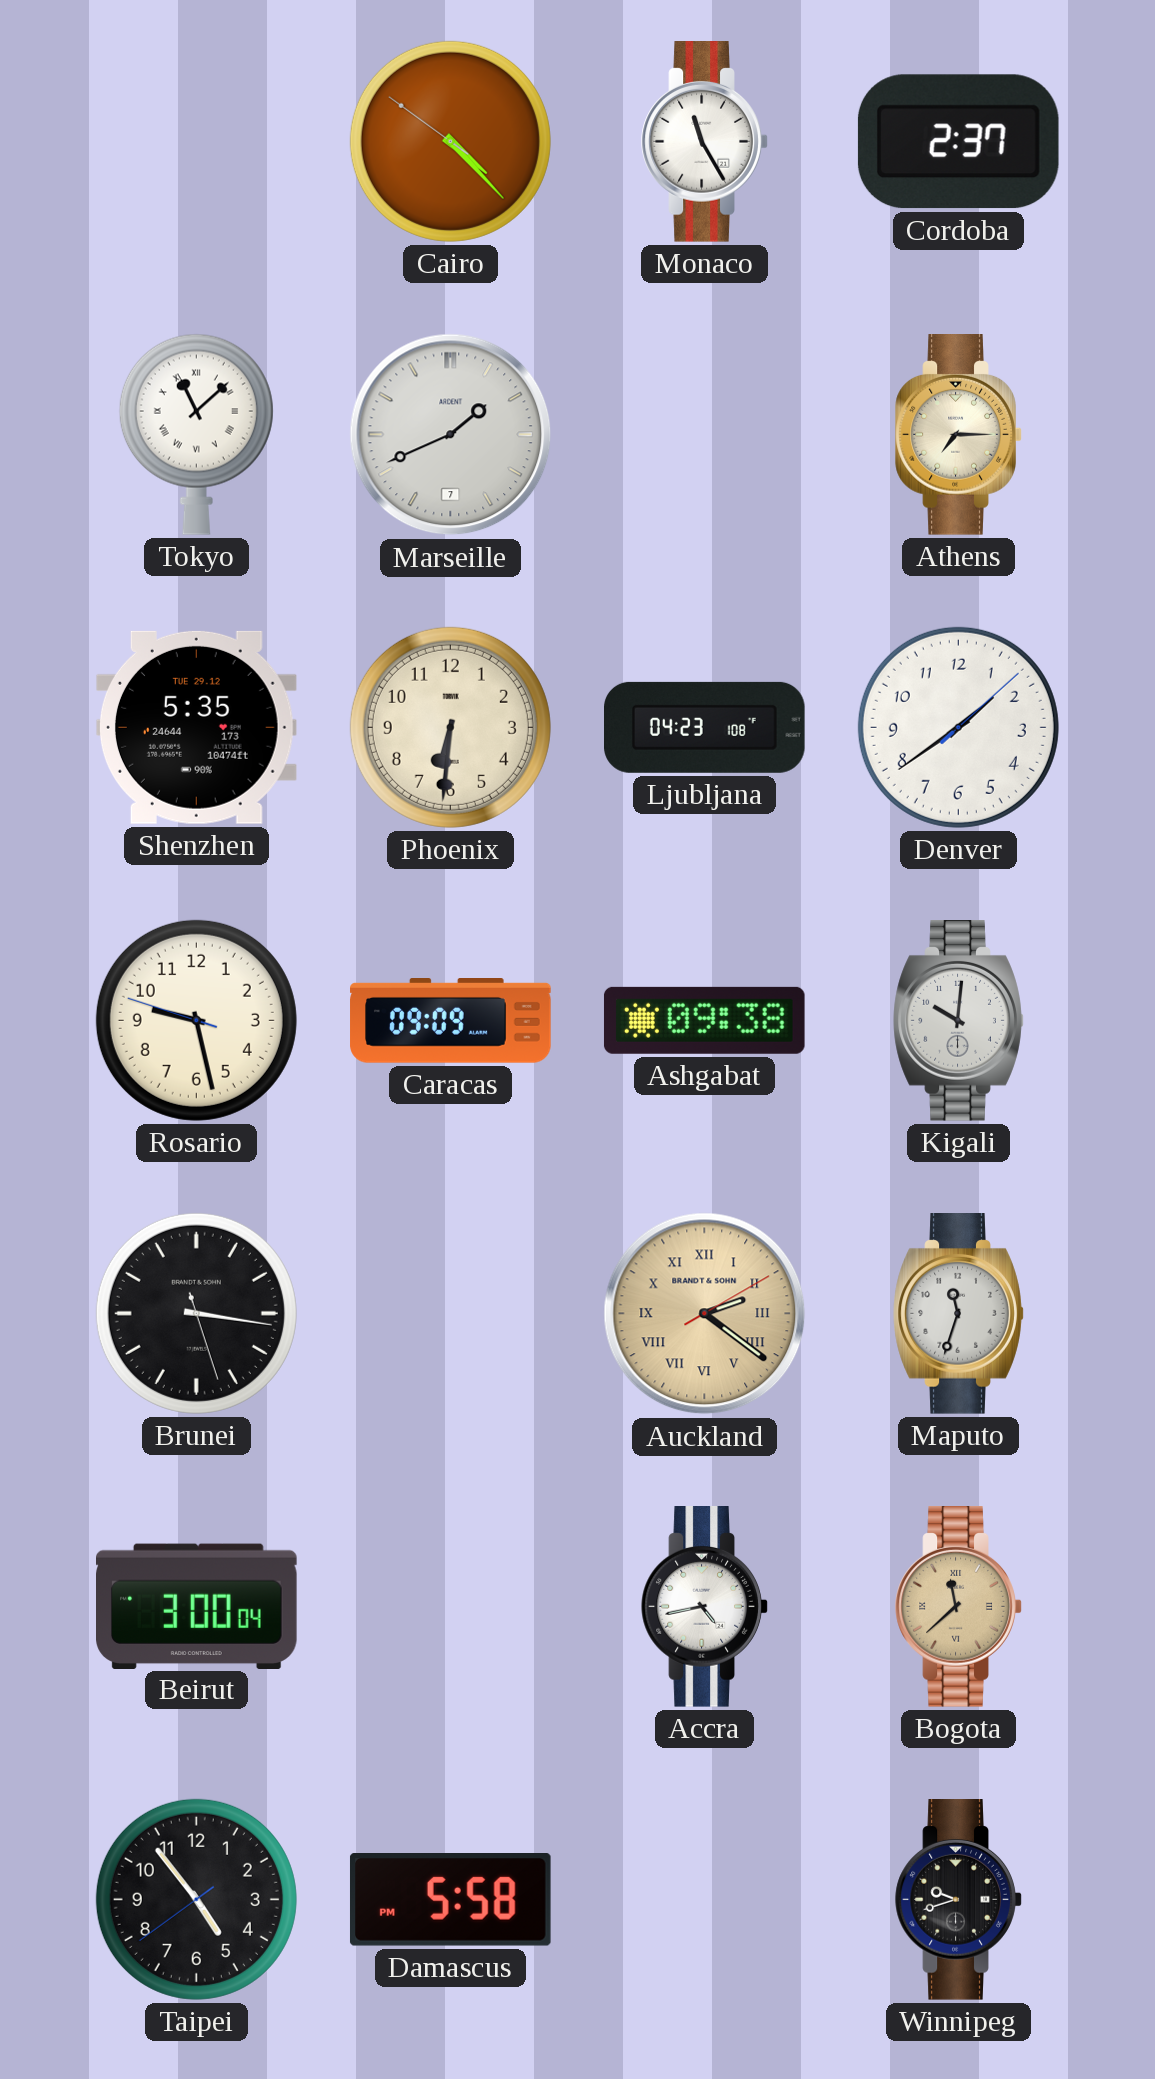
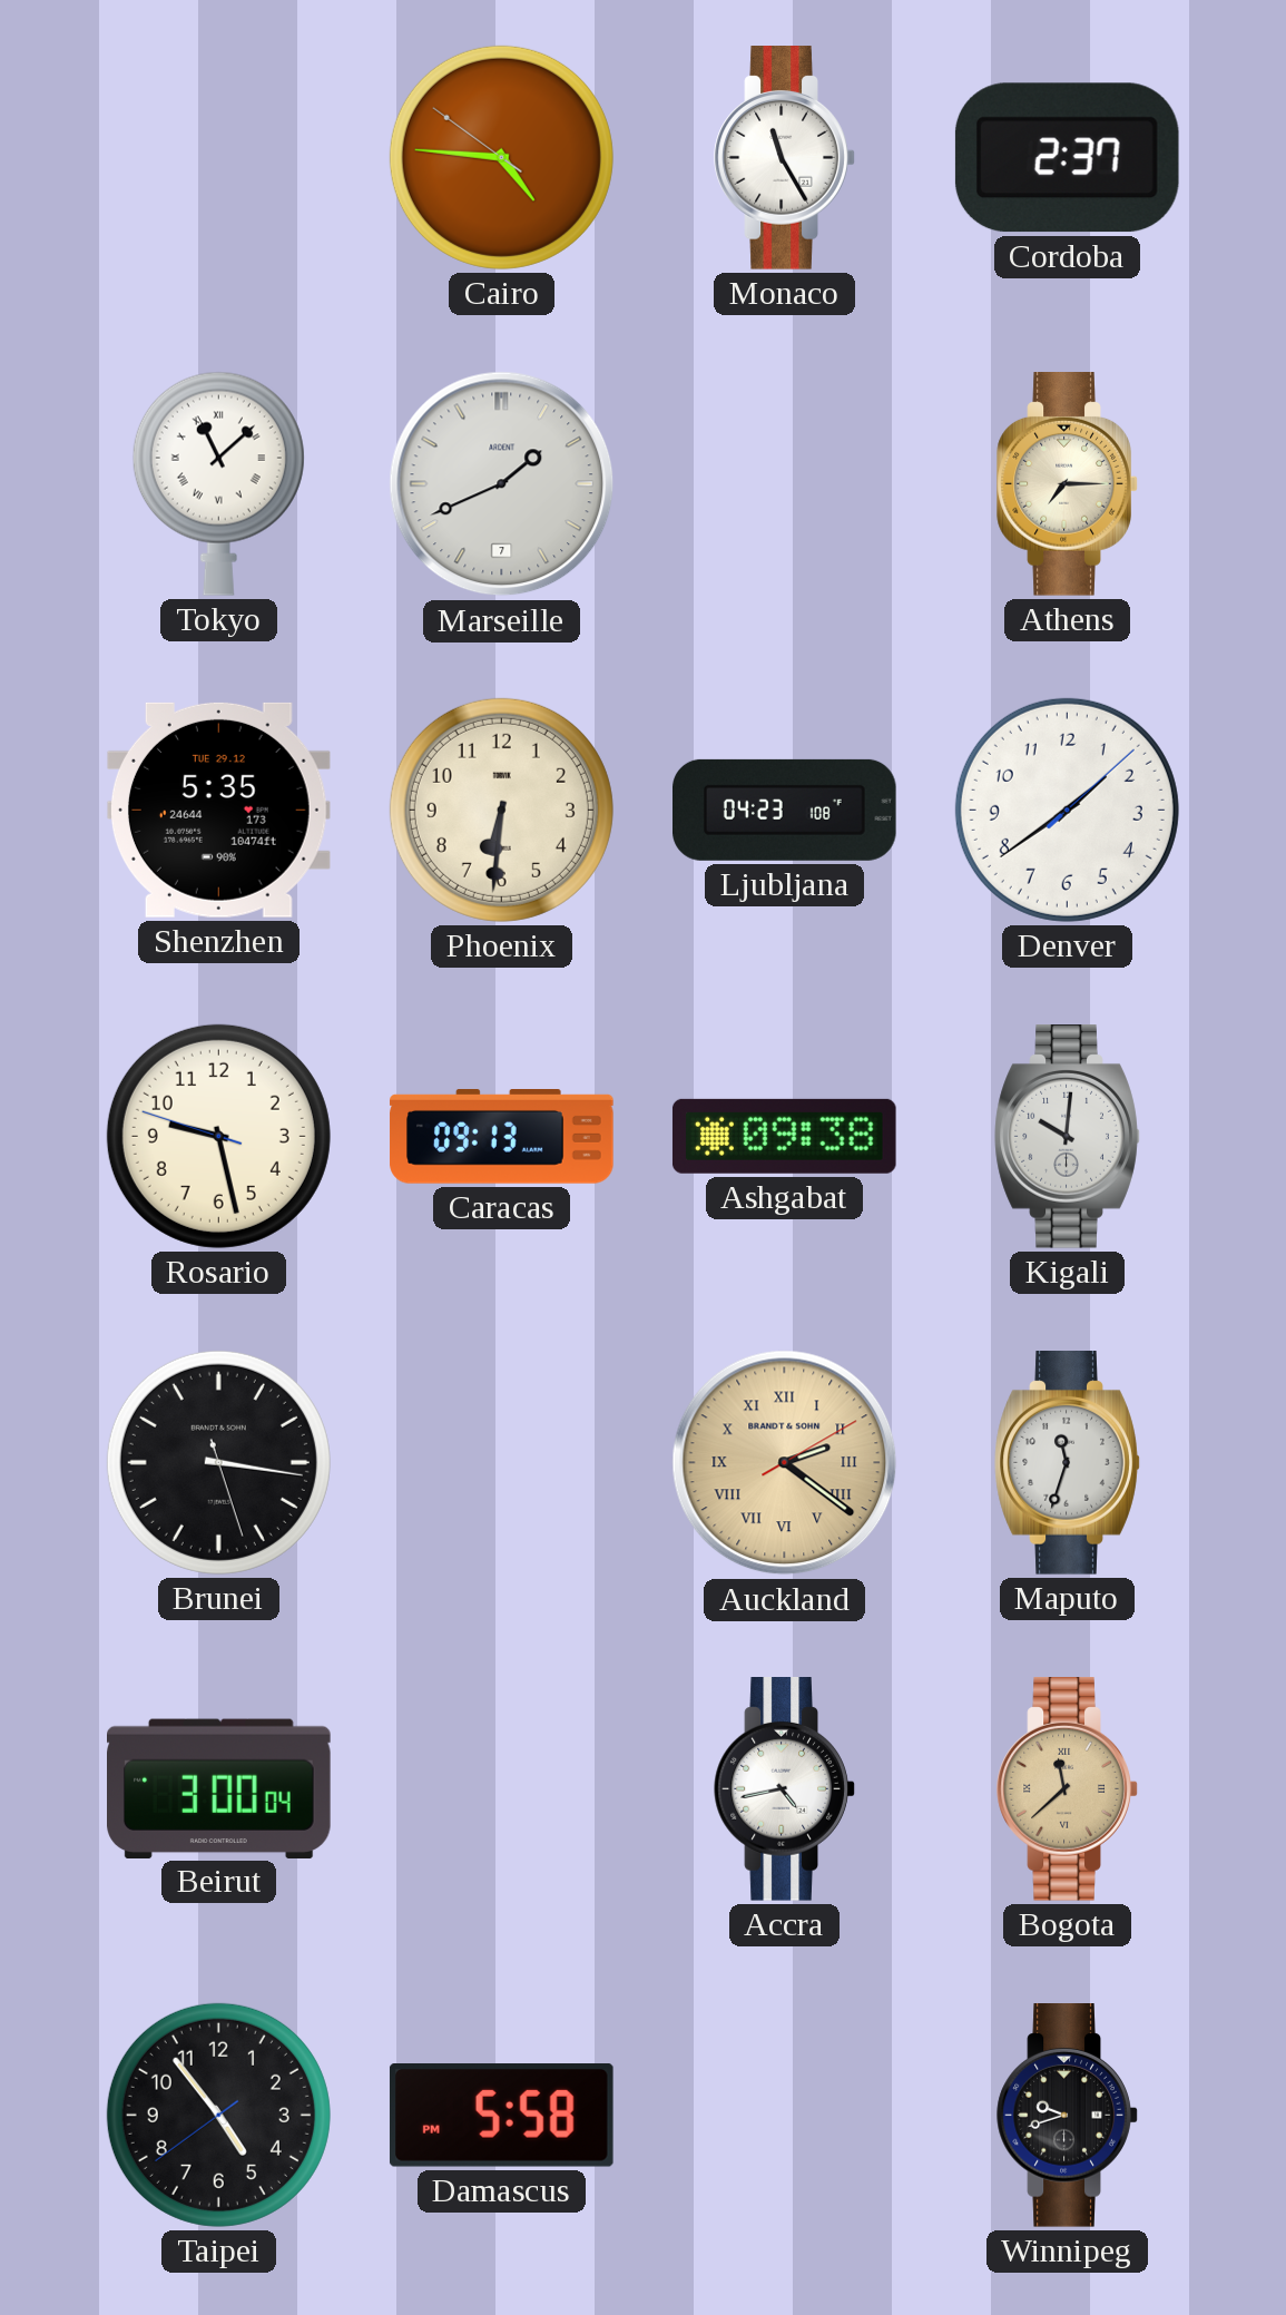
Cairo: 4:22 -> 4:45 (501, 157)
Caracas: 09:09 -> 09:13 (502, 1137)
